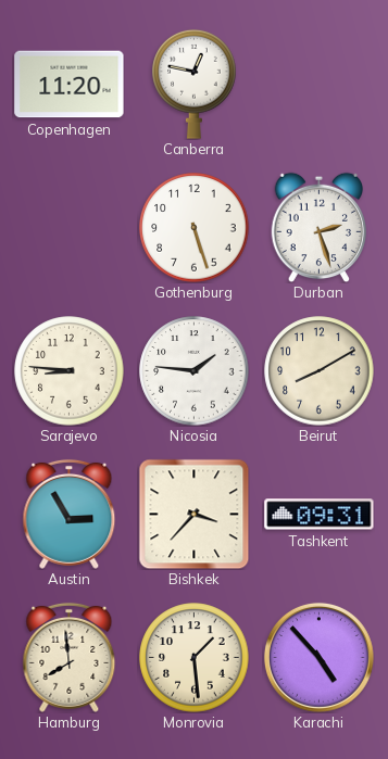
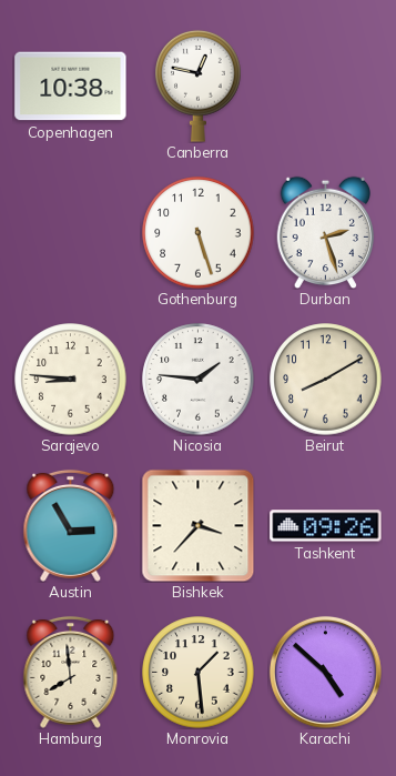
Copenhagen: 11:20 -> 10:38 (71, 87)
Tashkent: 09:31 -> 09:26 (326, 526)
Karachi: 4:53 -> 4:52 (325, 672)
